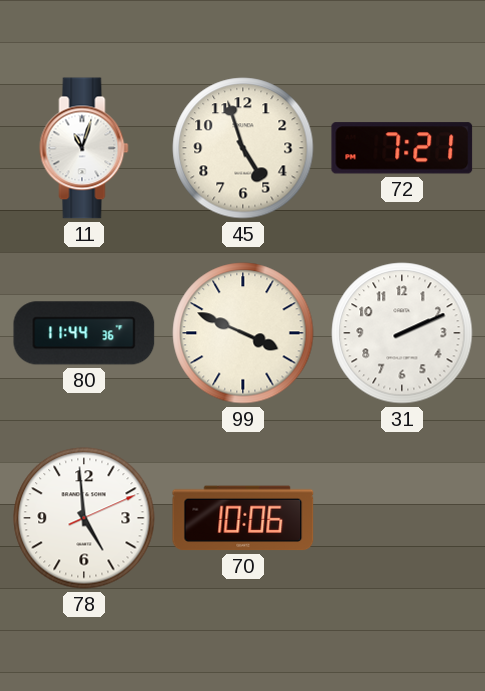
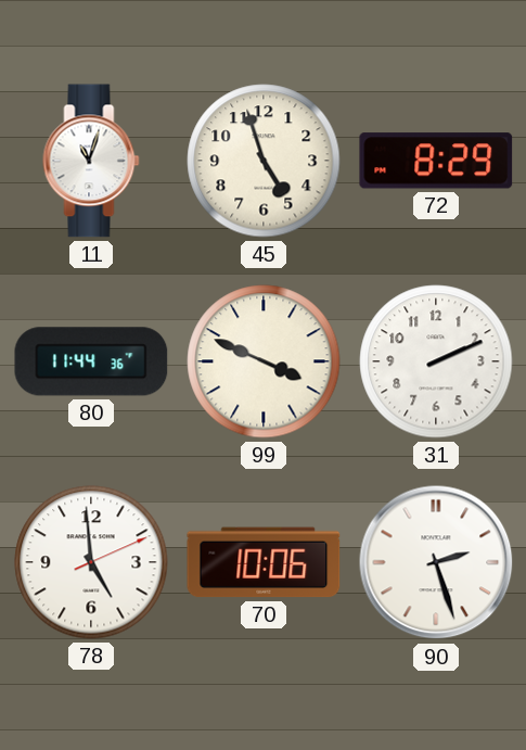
72: 7:21 -> 8:29 (436, 161)
90: none -> 2:27 (436, 562)
